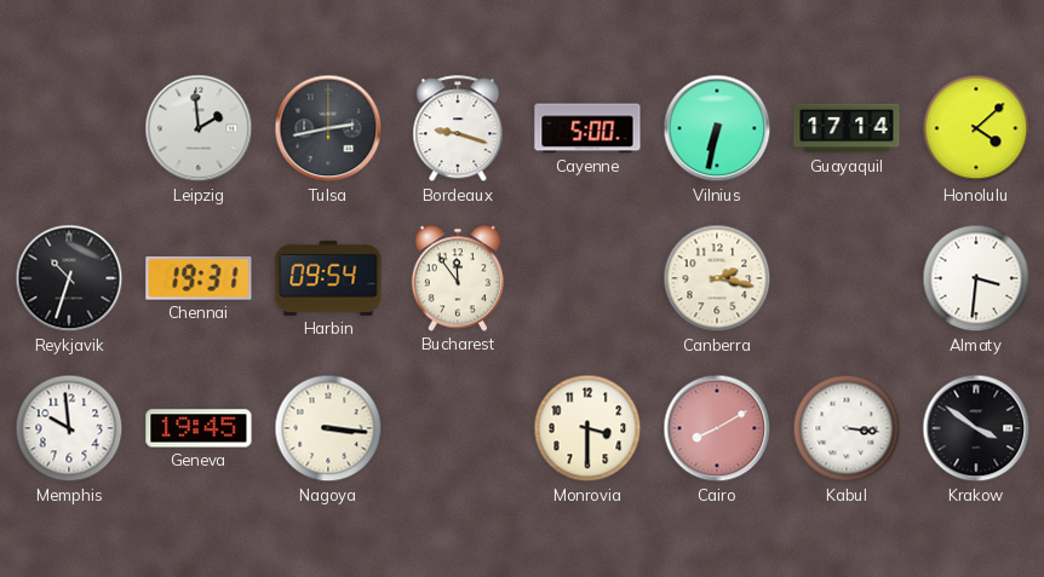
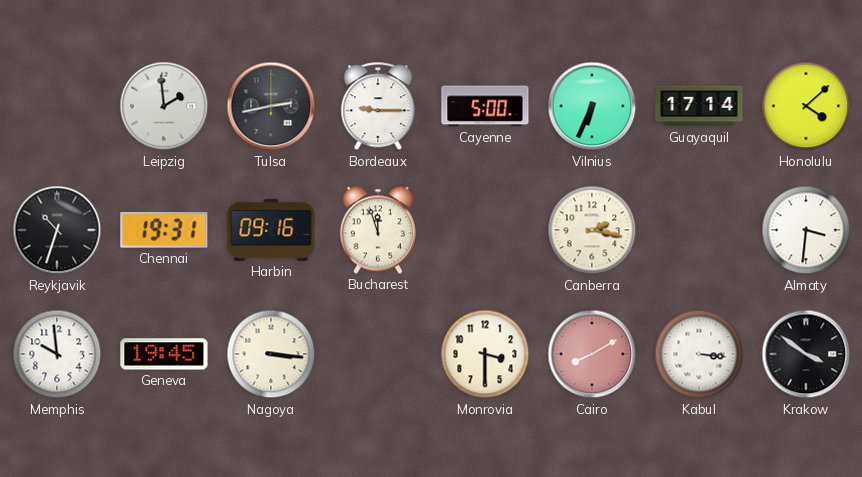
Bordeaux: 9:18 -> 9:15 (378, 107)
Vilnius: 6:32 -> 6:34 (592, 106)
Harbin: 09:54 -> 09:16 (271, 230)
Bucharest: 11:54 -> 11:57 (378, 230)
